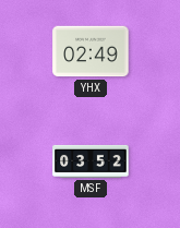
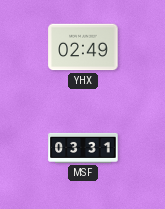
MSF: 03:52 -> 03:31 (83, 148)
